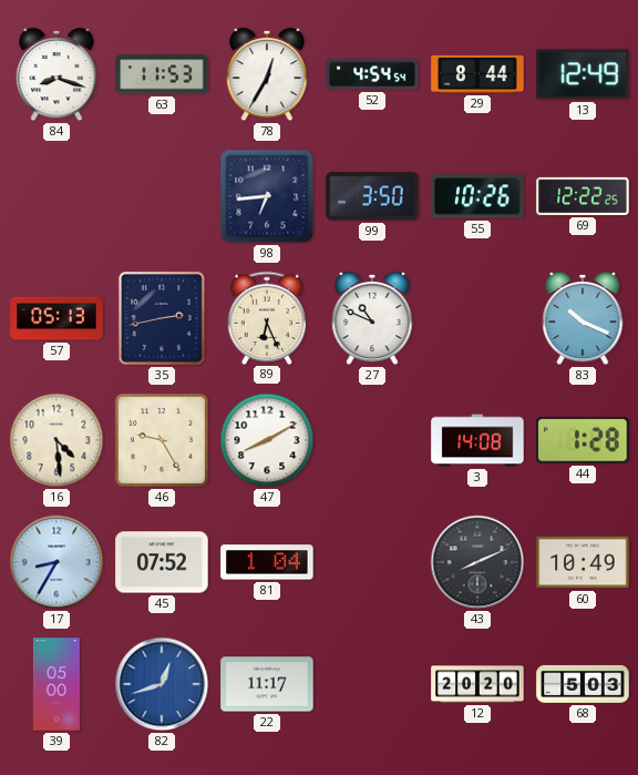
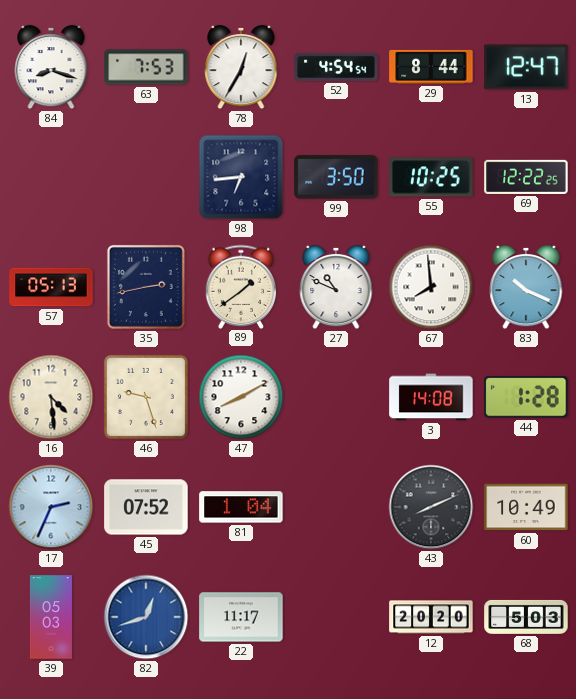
63: 11:53 -> 7:53 (146, 67)
13: 12:49 -> 12:47 (526, 67)
55: 10:26 -> 10:25 (431, 177)
89: 6:26 -> 1:39 (241, 286)
67: none -> 7:59 (431, 287)
46: 9:25 -> 9:27 (146, 397)
17: 8:35 -> 2:34 (51, 507)
39: 05:00 -> 05:03 (51, 617)
